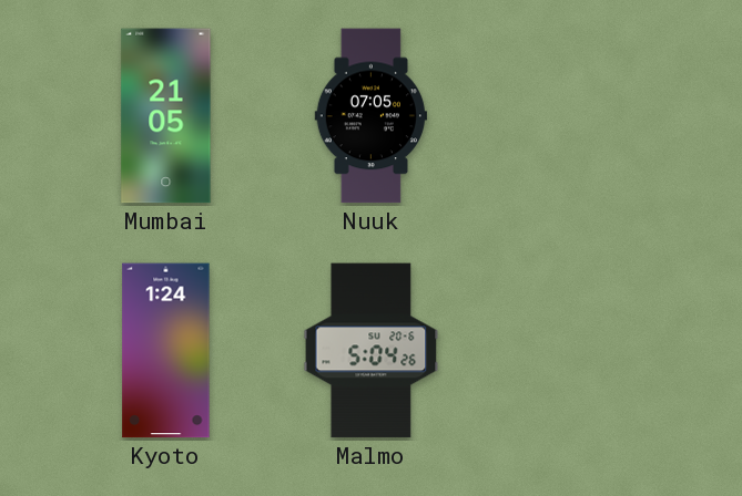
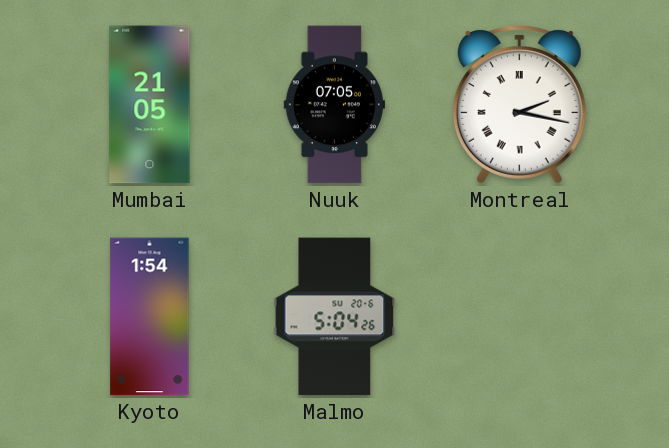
Montreal: none -> 2:17 (519, 105)
Kyoto: 1:24 -> 1:54 (150, 317)
